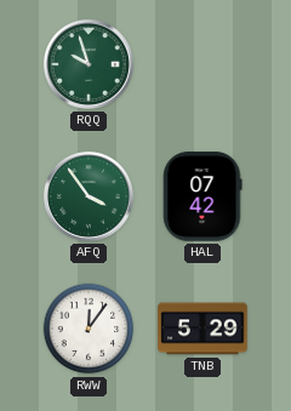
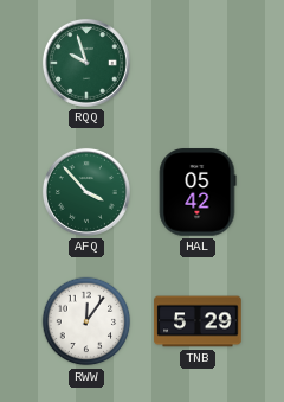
AFQ: 3:54 -> 3:53 (86, 192)
HAL: 07:42 -> 05:42 (198, 192)
